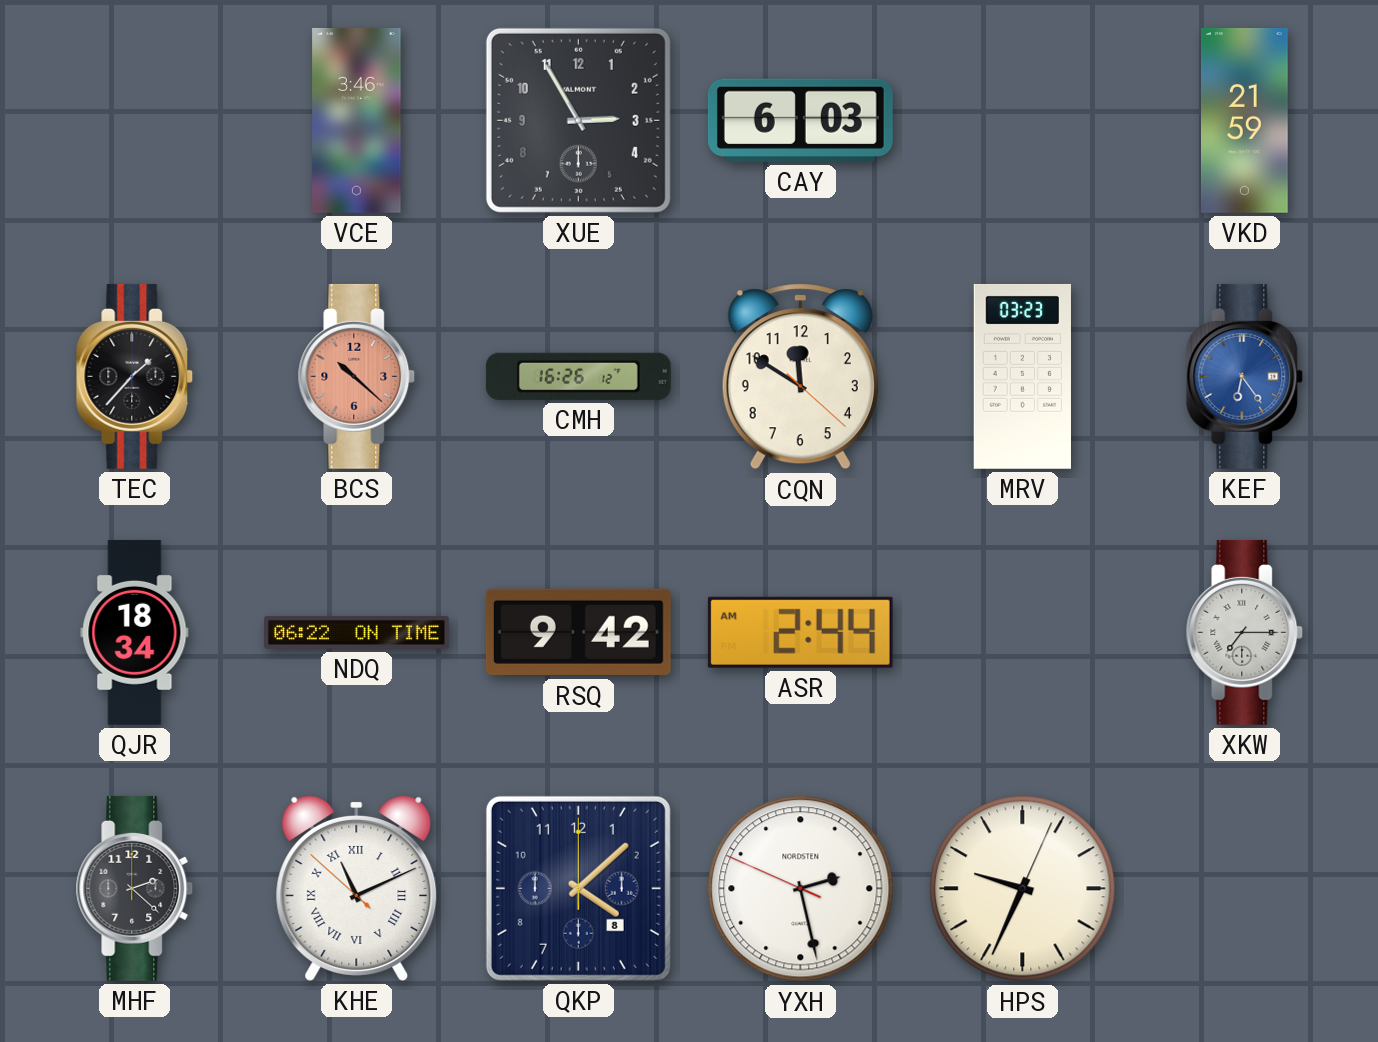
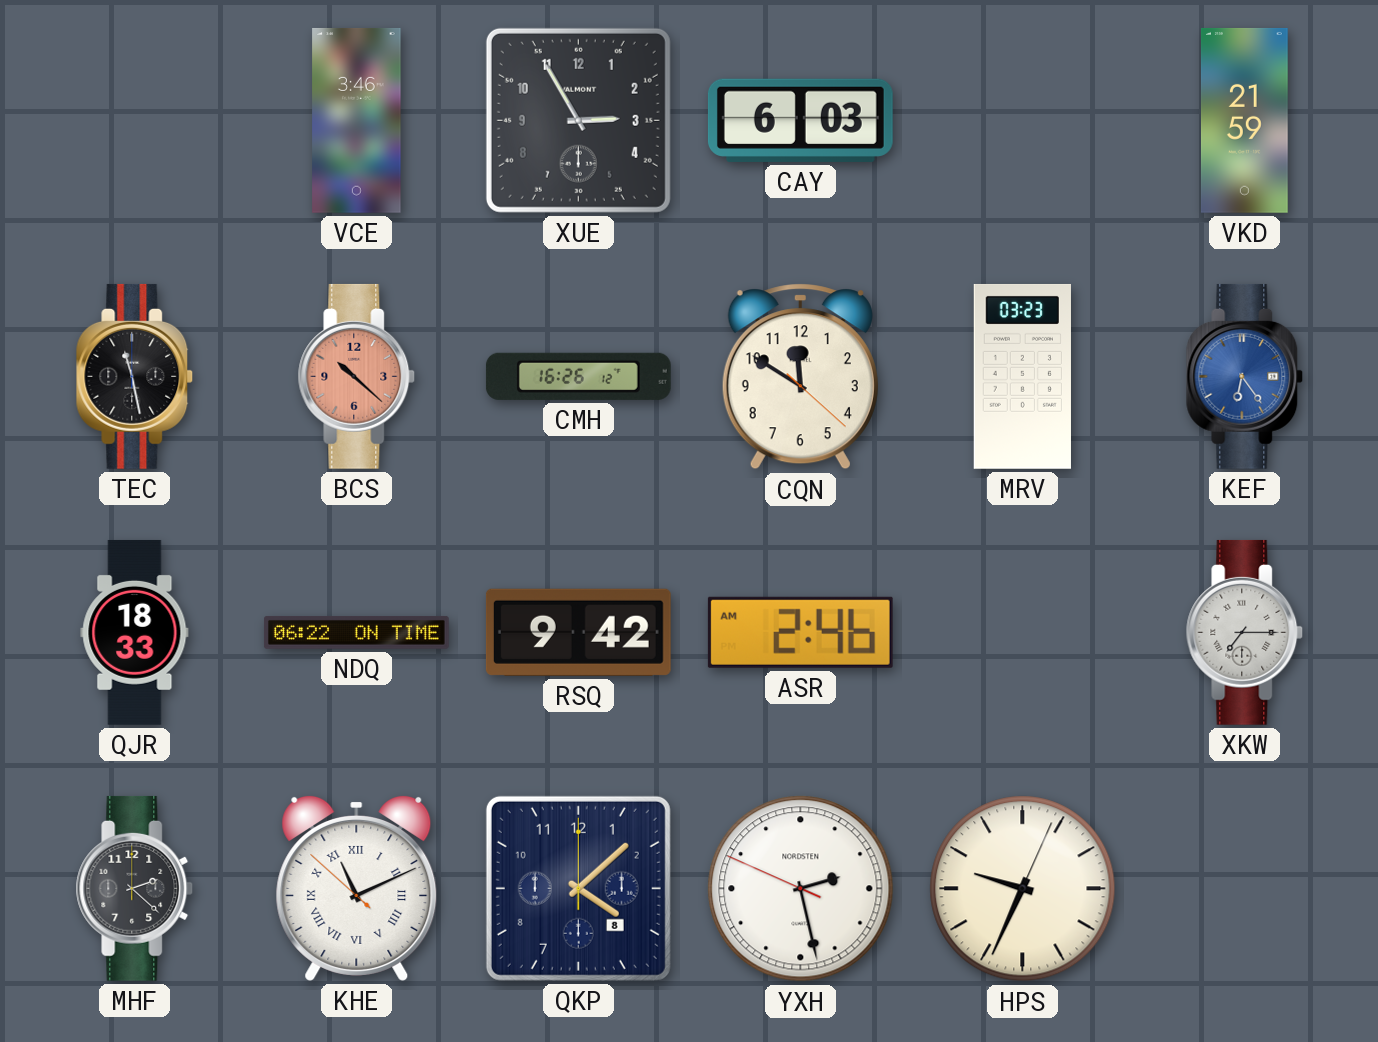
TEC: 1:37 -> 11:28 (135, 376)
QJR: 18:34 -> 18:33 (135, 632)
ASR: 2:44 -> 2:46 (800, 632)
